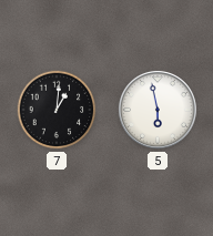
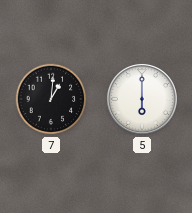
5: 5:58 -> 6:00 (142, 99)
